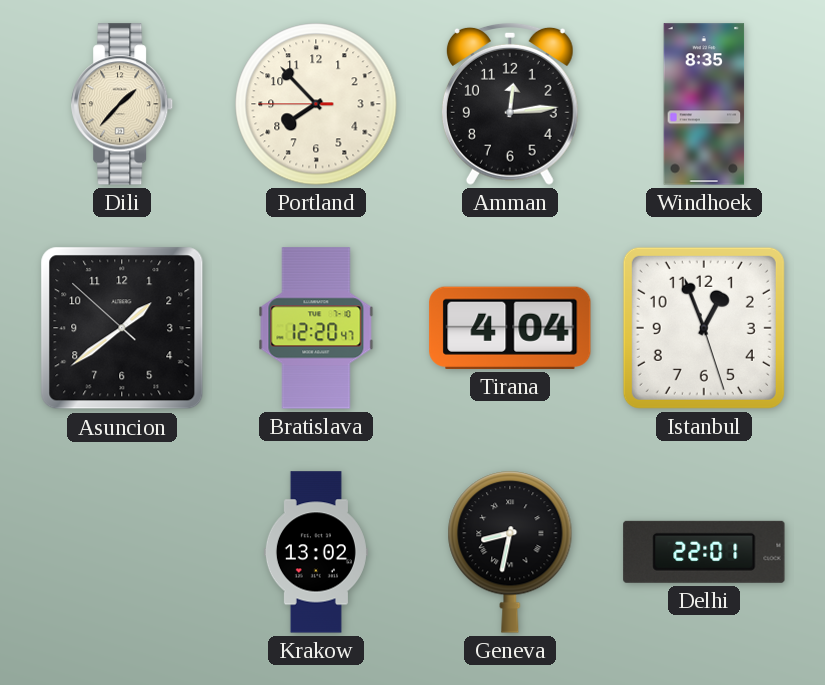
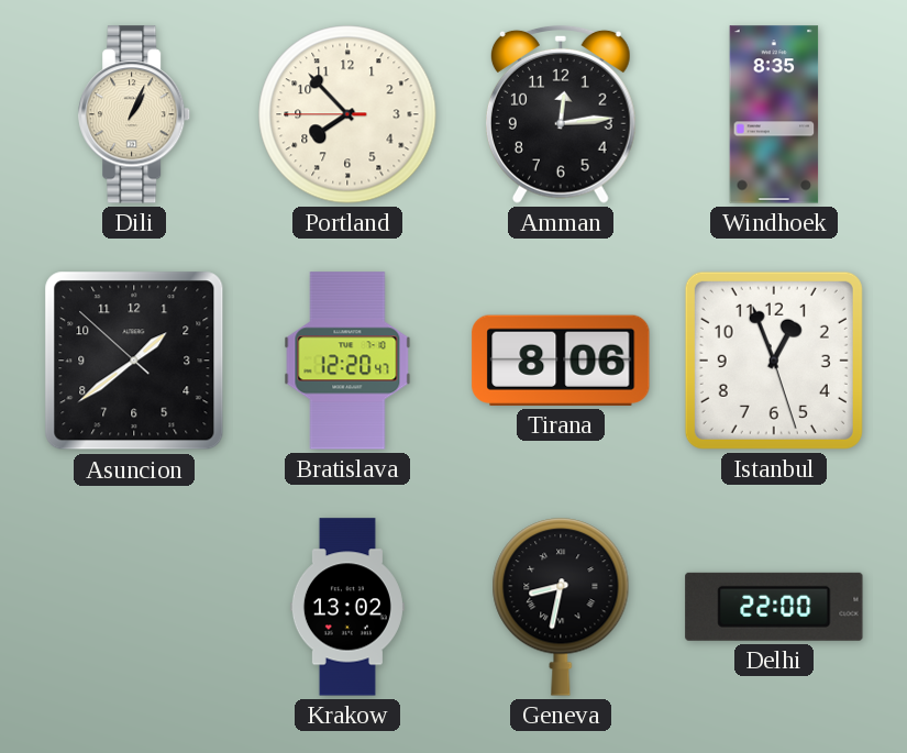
Dili: 1:37 -> 1:04 (135, 114)
Tirana: 4:04 -> 8:06 (561, 361)
Delhi: 22:01 -> 22:00 (774, 607)
